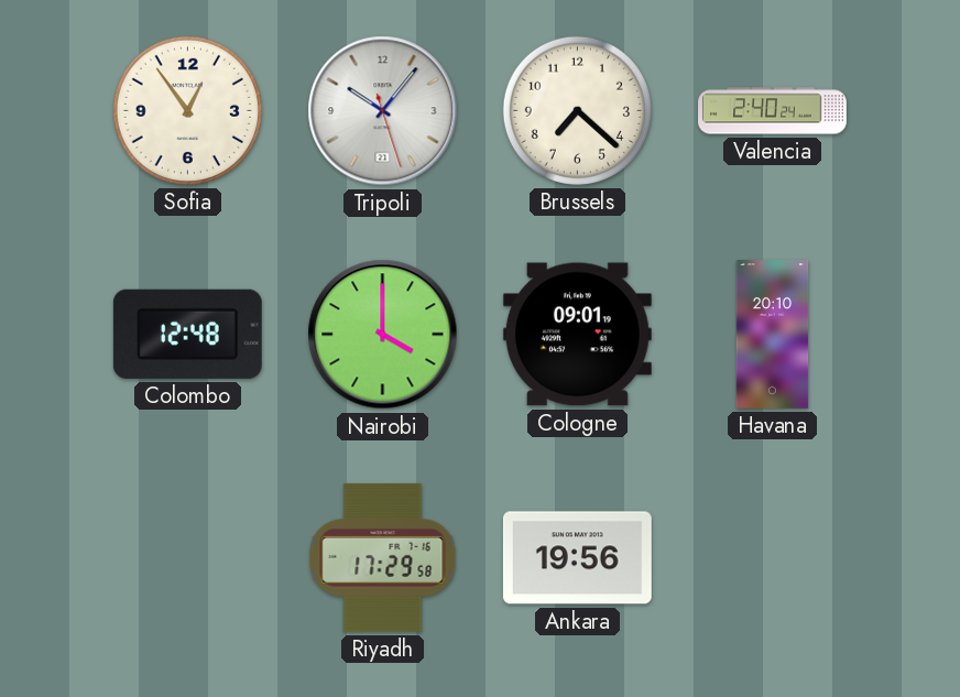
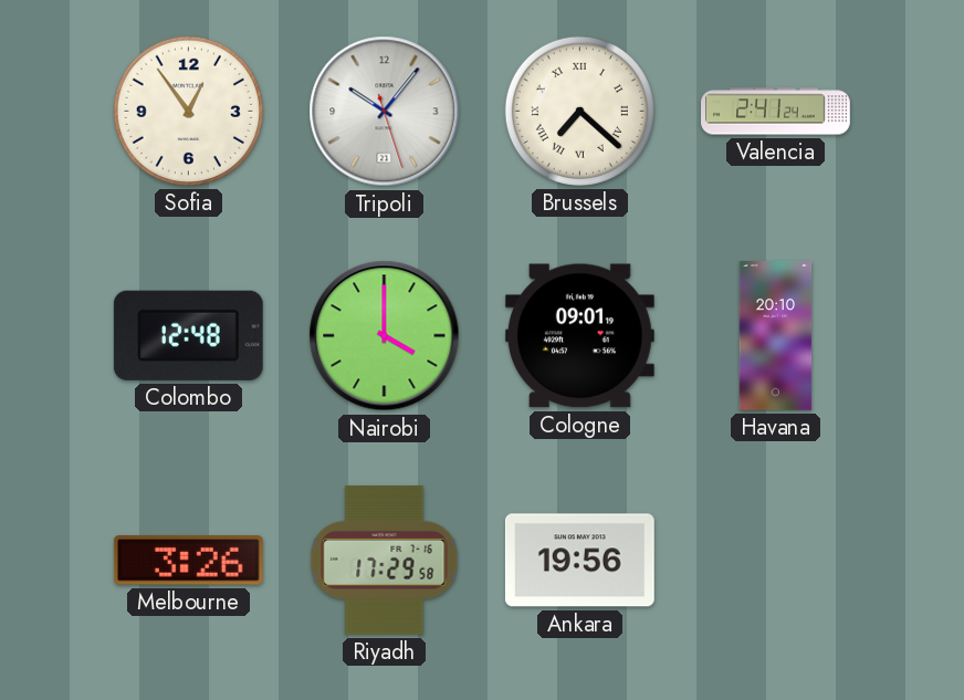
Brussels numerals: Arabic -> Roman (579, 111)
Valencia: 2:40 -> 2:41 (776, 112)
Melbourne: none -> 3:26 (188, 561)
